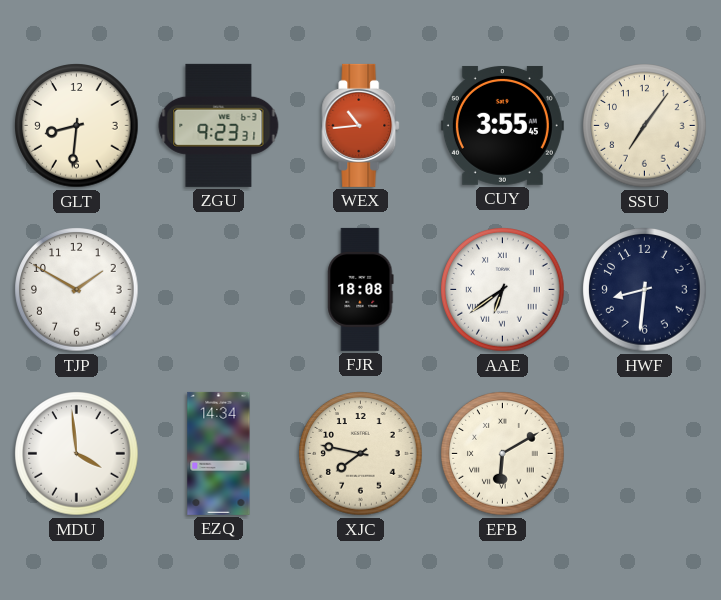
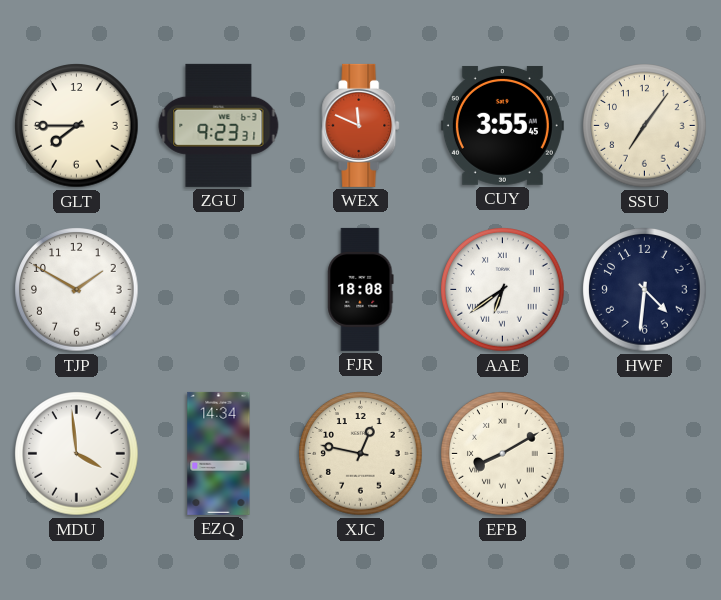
GLT: 8:31 -> 7:45 (77, 126)
WEX: 10:44 -> 11:49 (361, 125)
HWF: 8:31 -> 4:31 (645, 290)
XJC: 7:47 -> 12:47 (361, 454)
EFB: 6:10 -> 8:10 (503, 454)
